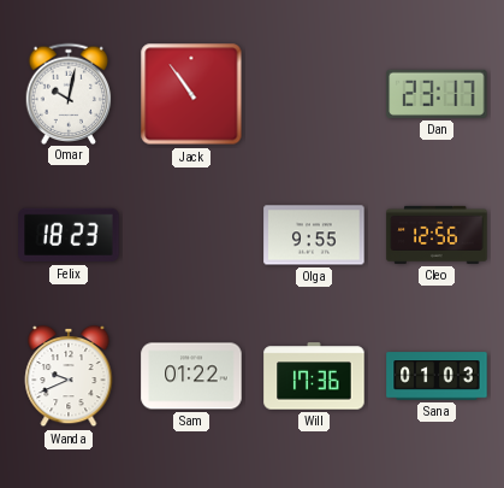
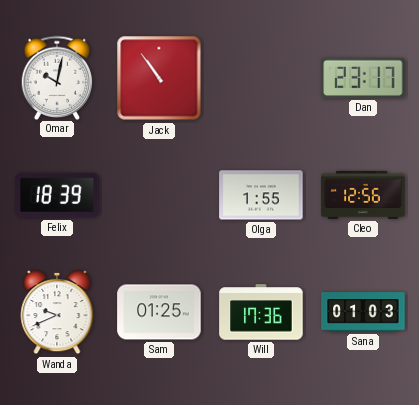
Felix: 18:23 -> 18:39 (57, 195)
Olga: 9:55 -> 1:55 (261, 195)
Sam: 01:22 -> 01:25 (159, 312)
